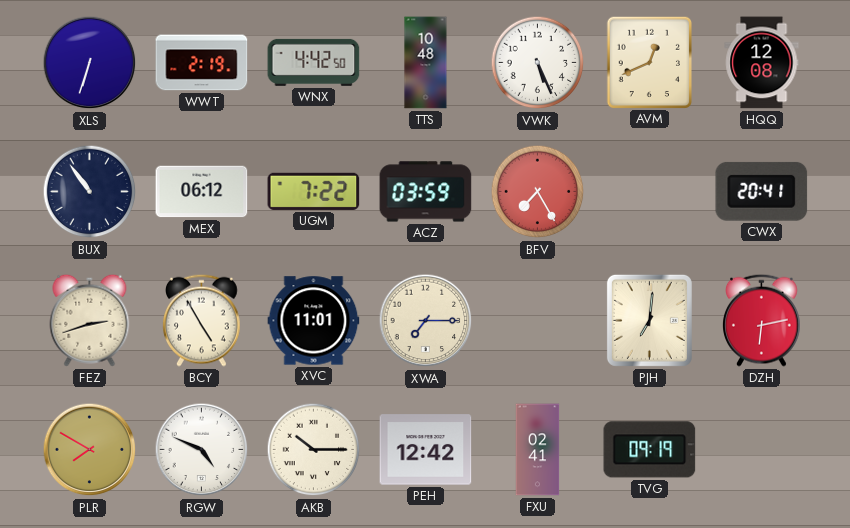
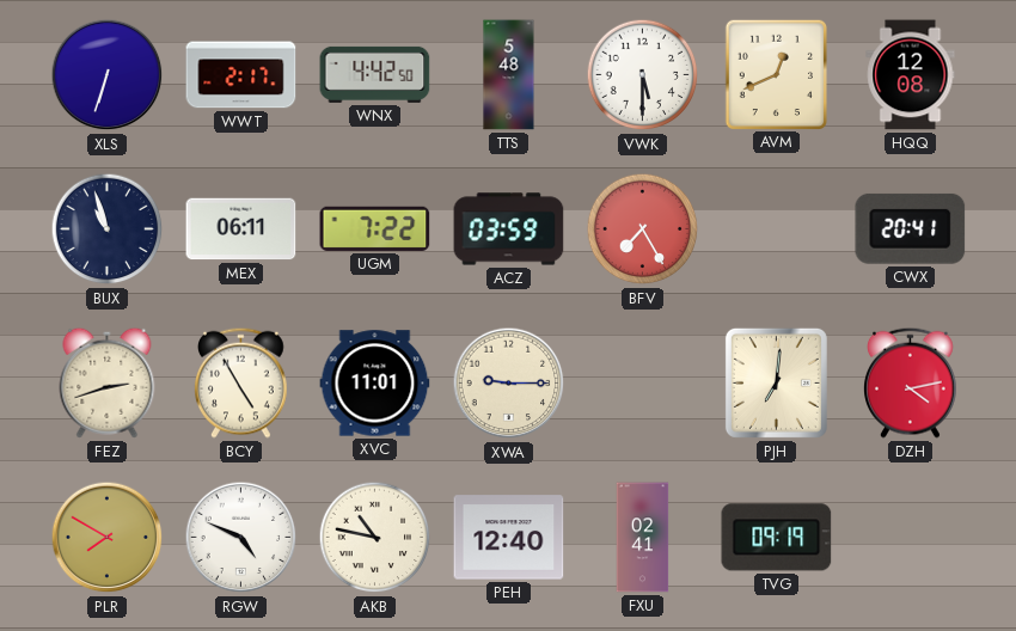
WWT: 2:19 -> 2:17 (241, 75)
TTS: 10:48 -> 5:48 (509, 75)
VWK: 5:26 -> 5:30 (643, 75)
BUX: 10:54 -> 10:57 (108, 229)
MEX: 06:12 -> 06:11 (241, 229)
XWA: 7:15 -> 9:15 (509, 384)
DZH: 6:13 -> 4:13 (911, 382)
AKB: 10:15 -> 10:47 (375, 538)
PEH: 12:42 -> 12:40 (509, 538)
